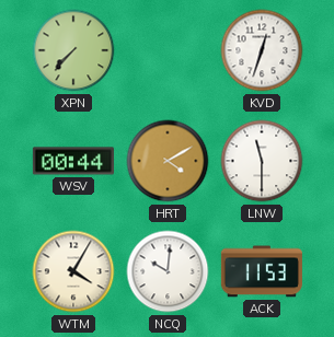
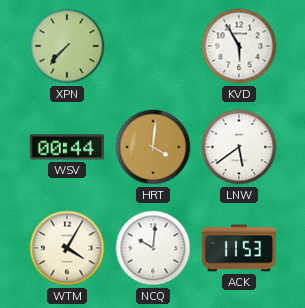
KVD: 12:33 -> 5:55 (239, 46)
HRT: 4:10 -> 4:01 (153, 147)
LNW: 11:30 -> 5:39 (239, 147)
